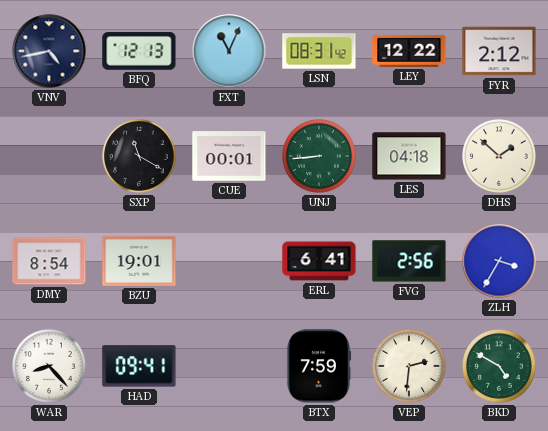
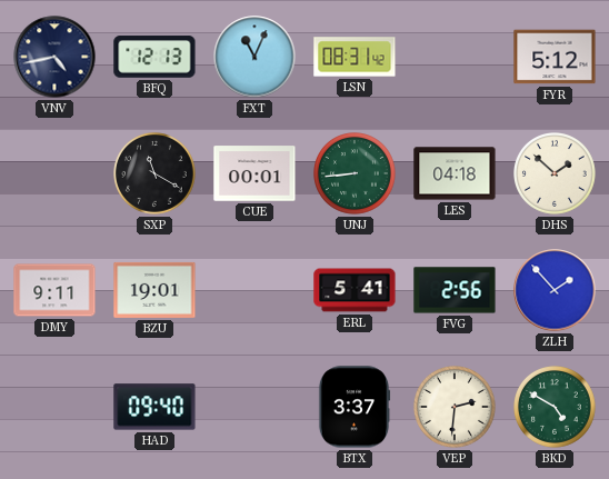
LEY: 12:22 -> none (409, 51)
FYR: 2:12 -> 5:12 (555, 57)
DMY: 8:54 -> 9:11 (54, 290)
ERL: 6:41 -> 5:41 (355, 290)
ZLH: 3:35 -> 1:53 (555, 290)
WAR: 8:23 -> none (50, 367)
HAD: 09:41 -> 09:40 (154, 407)
BTX: 7:59 -> 3:37 (355, 407)
